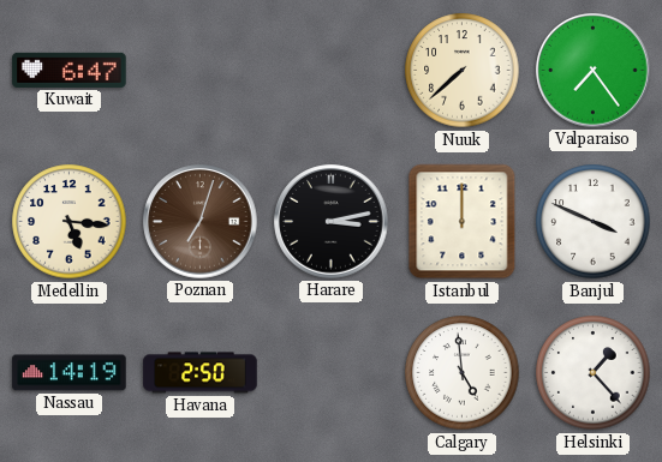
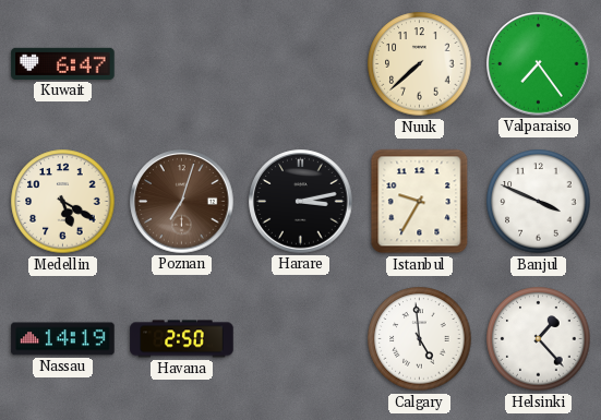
Medellin: 5:16 -> 5:20 (63, 202)
Istanbul: 12:00 -> 9:35 (420, 202)
